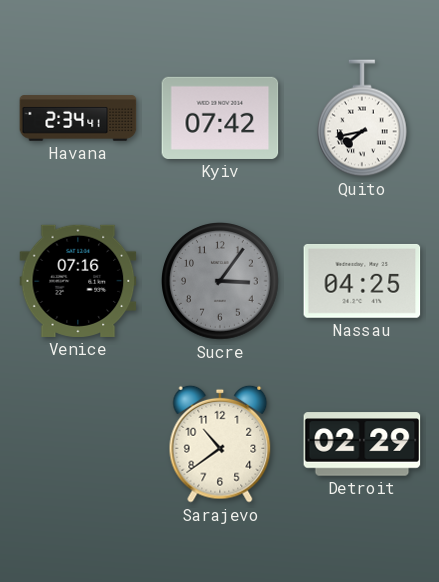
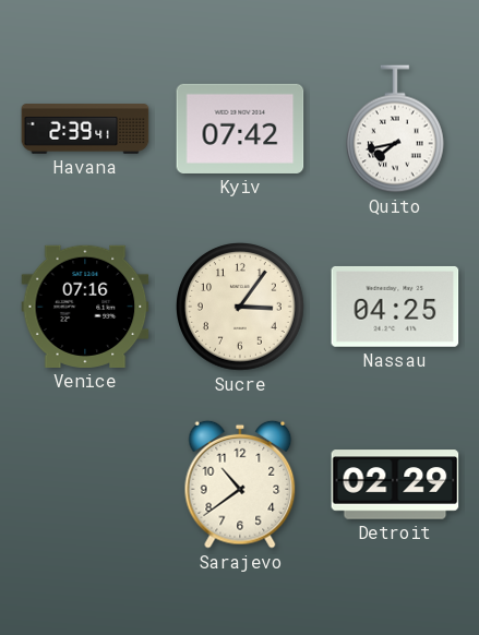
Havana: 2:34 -> 2:39 (85, 129)
Sucre dial: grey -> cream (241, 308)
